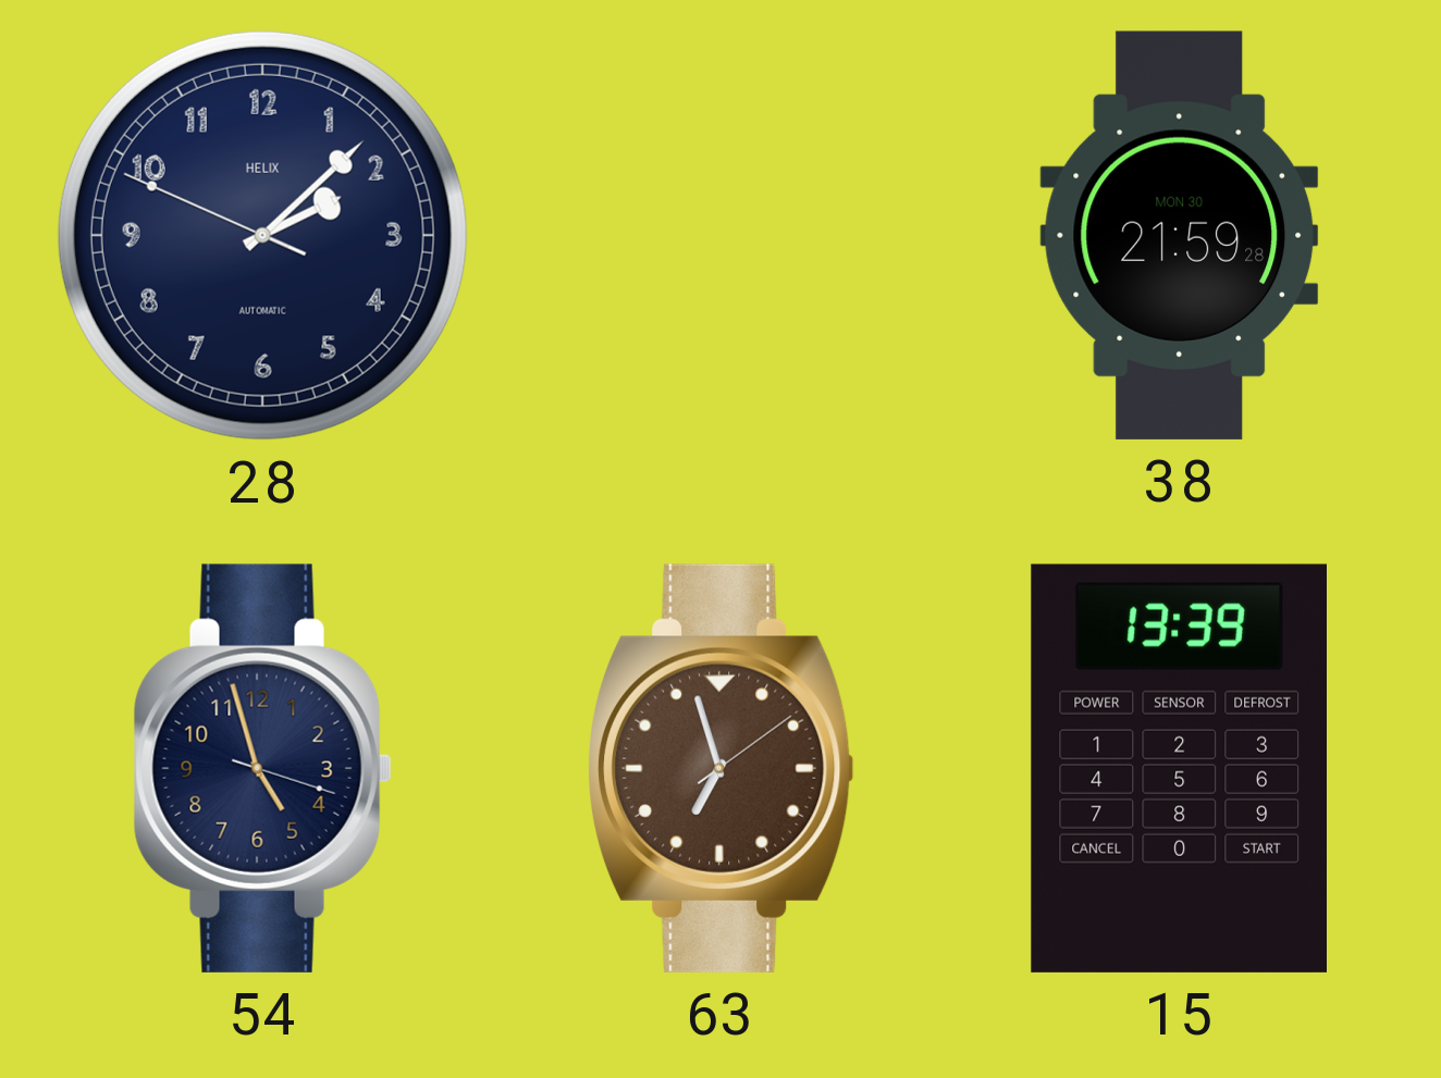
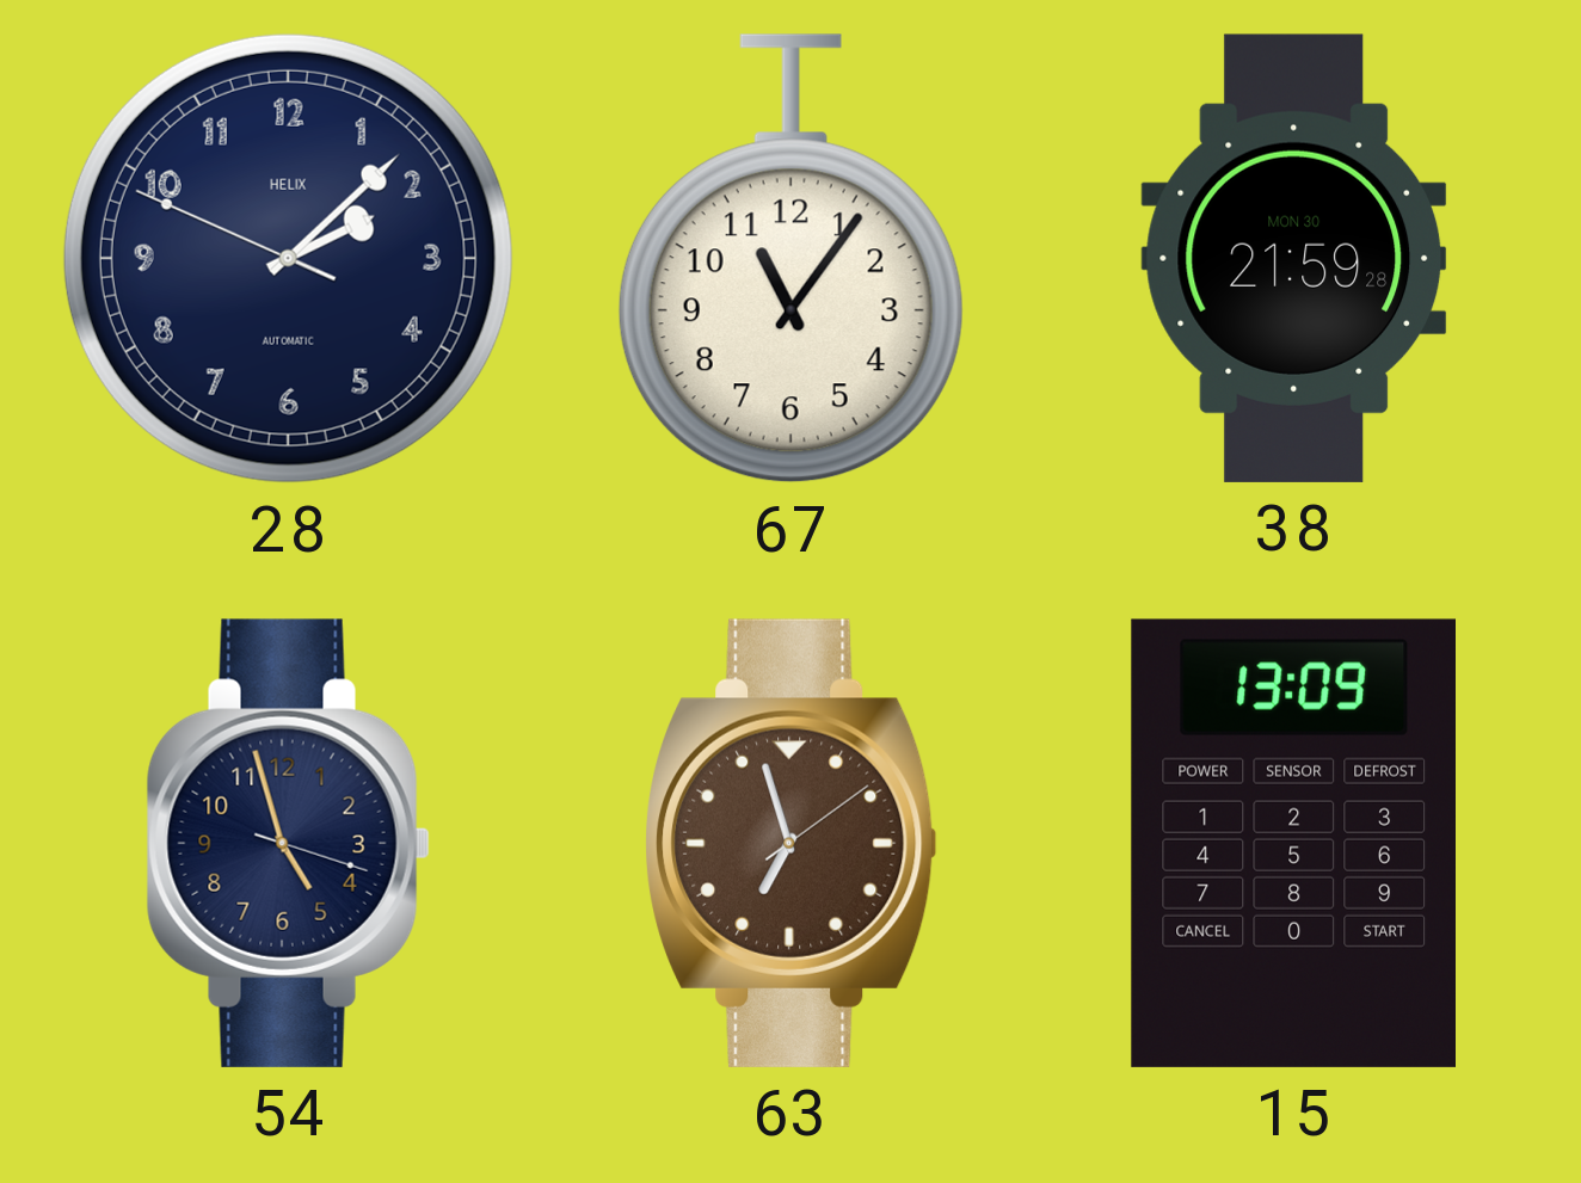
67: none -> 11:06 (790, 259)
15: 13:39 -> 13:09 (1293, 843)
